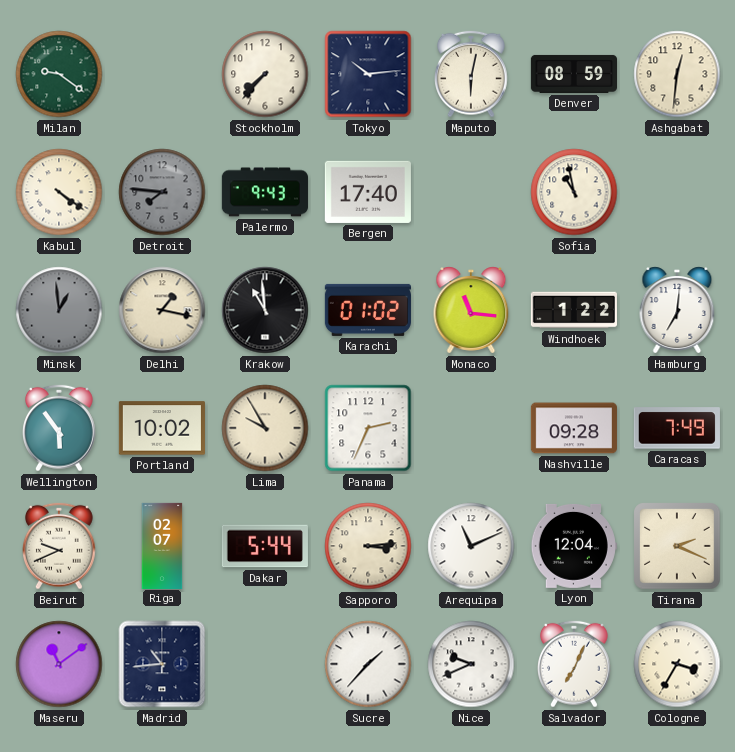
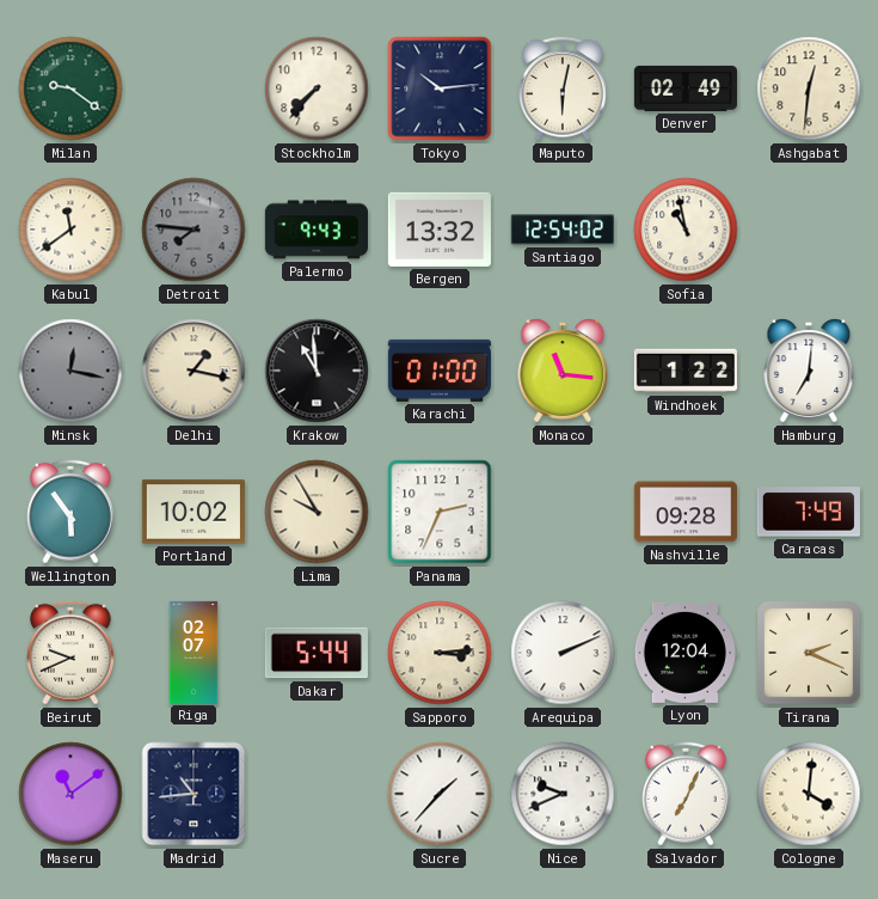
Denver: 08:59 -> 02:49 (684, 88)
Kabul: 4:21 -> 11:39 (70, 230)
Bergen: 17:40 -> 13:32 (440, 230)
Santiago: none -> 12:54 (563, 230)
Minsk: 12:59 -> 12:17 (70, 371)
Karachi: 01:02 -> 01:00 (440, 371)
Arequipa: 11:11 -> 2:11 (563, 653)
Cologne: 3:35 -> 4:01 (809, 794)
